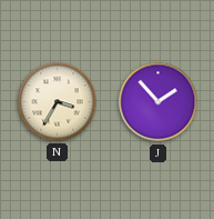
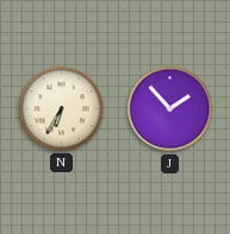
N: 3:35 -> 6:35 (62, 109)
